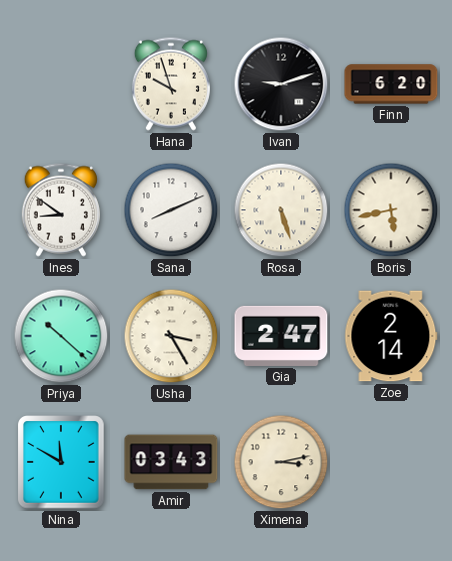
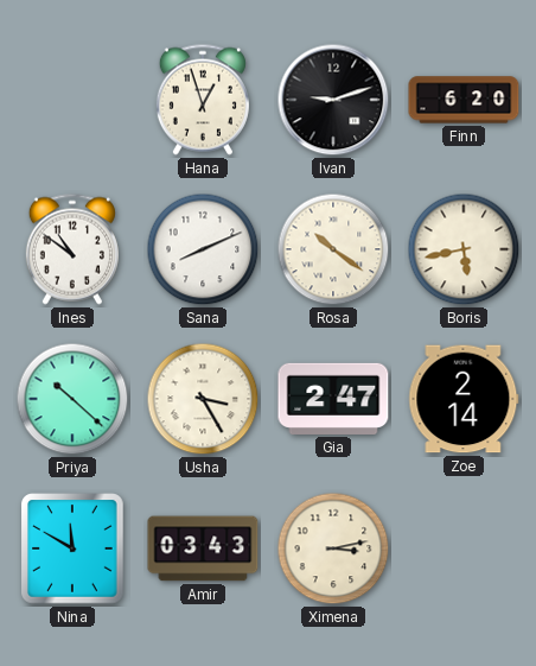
Hana: 9:57 -> 12:57 (203, 100)
Ines: 8:51 -> 10:51 (72, 249)
Rosa: 5:27 -> 10:21 (333, 249)
